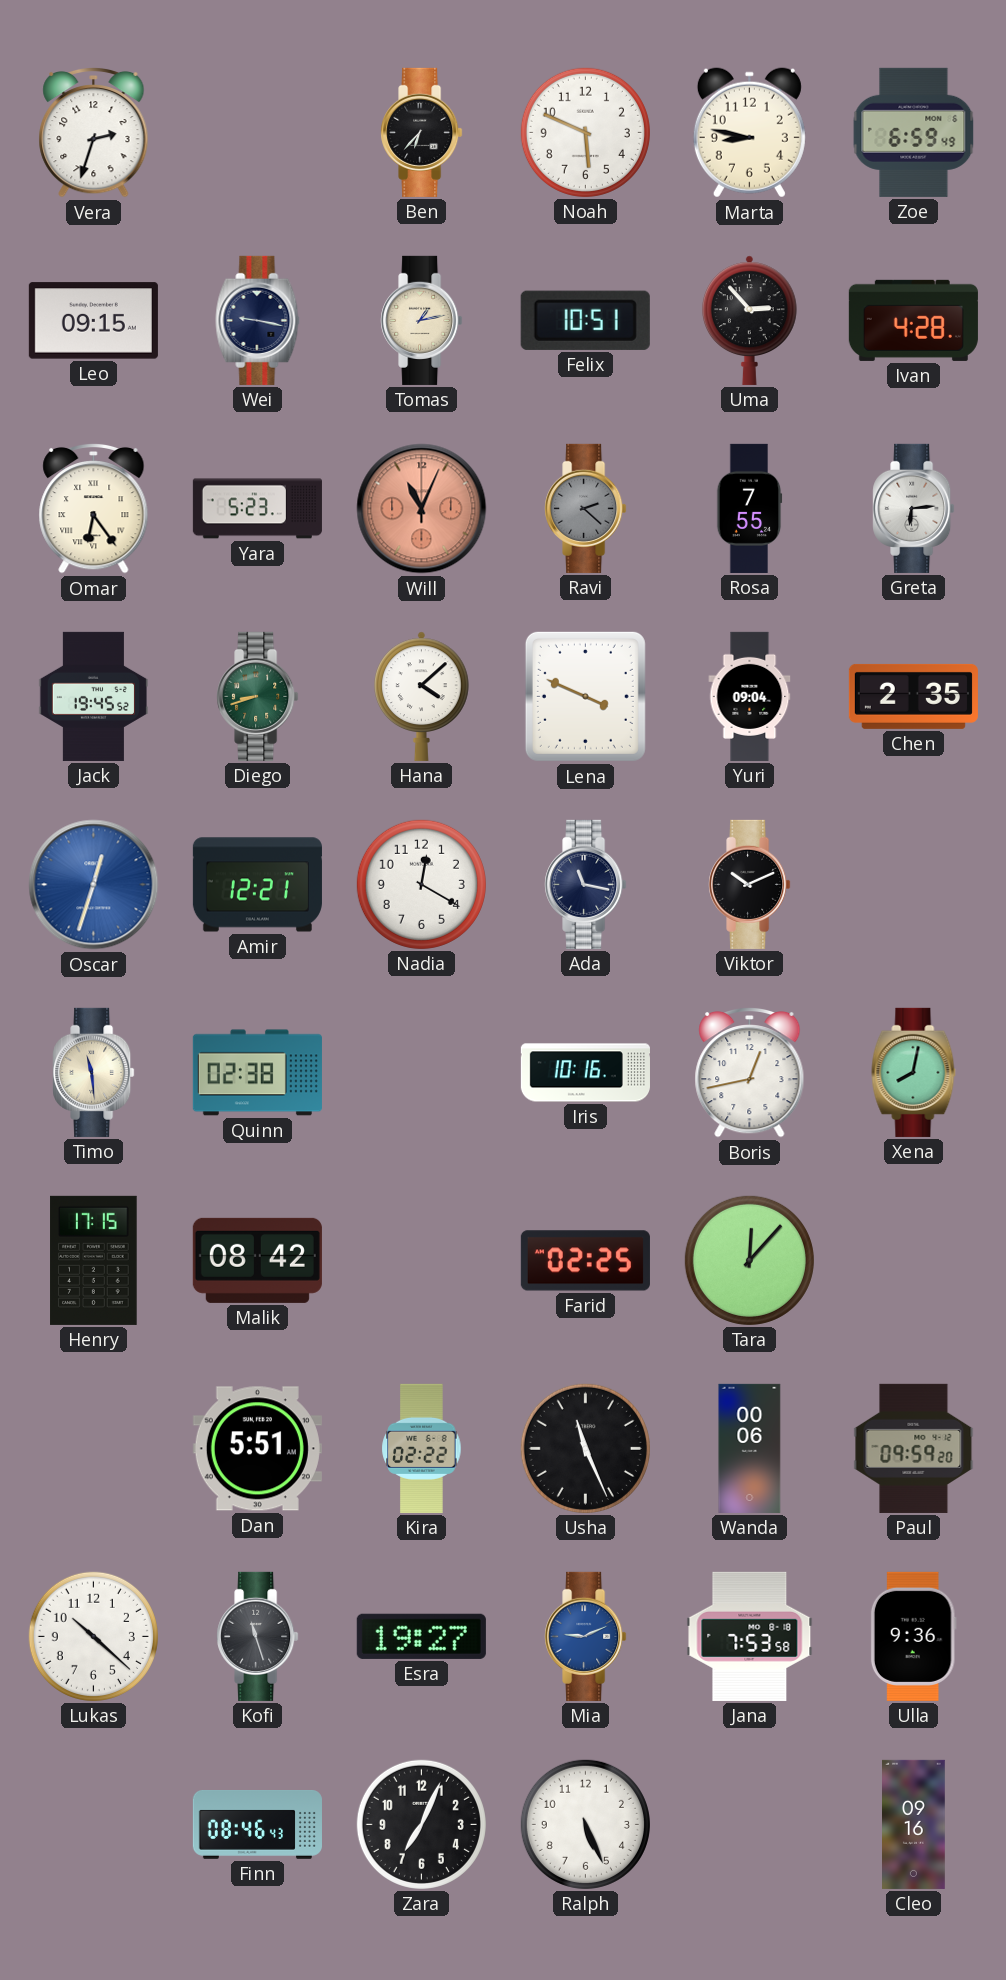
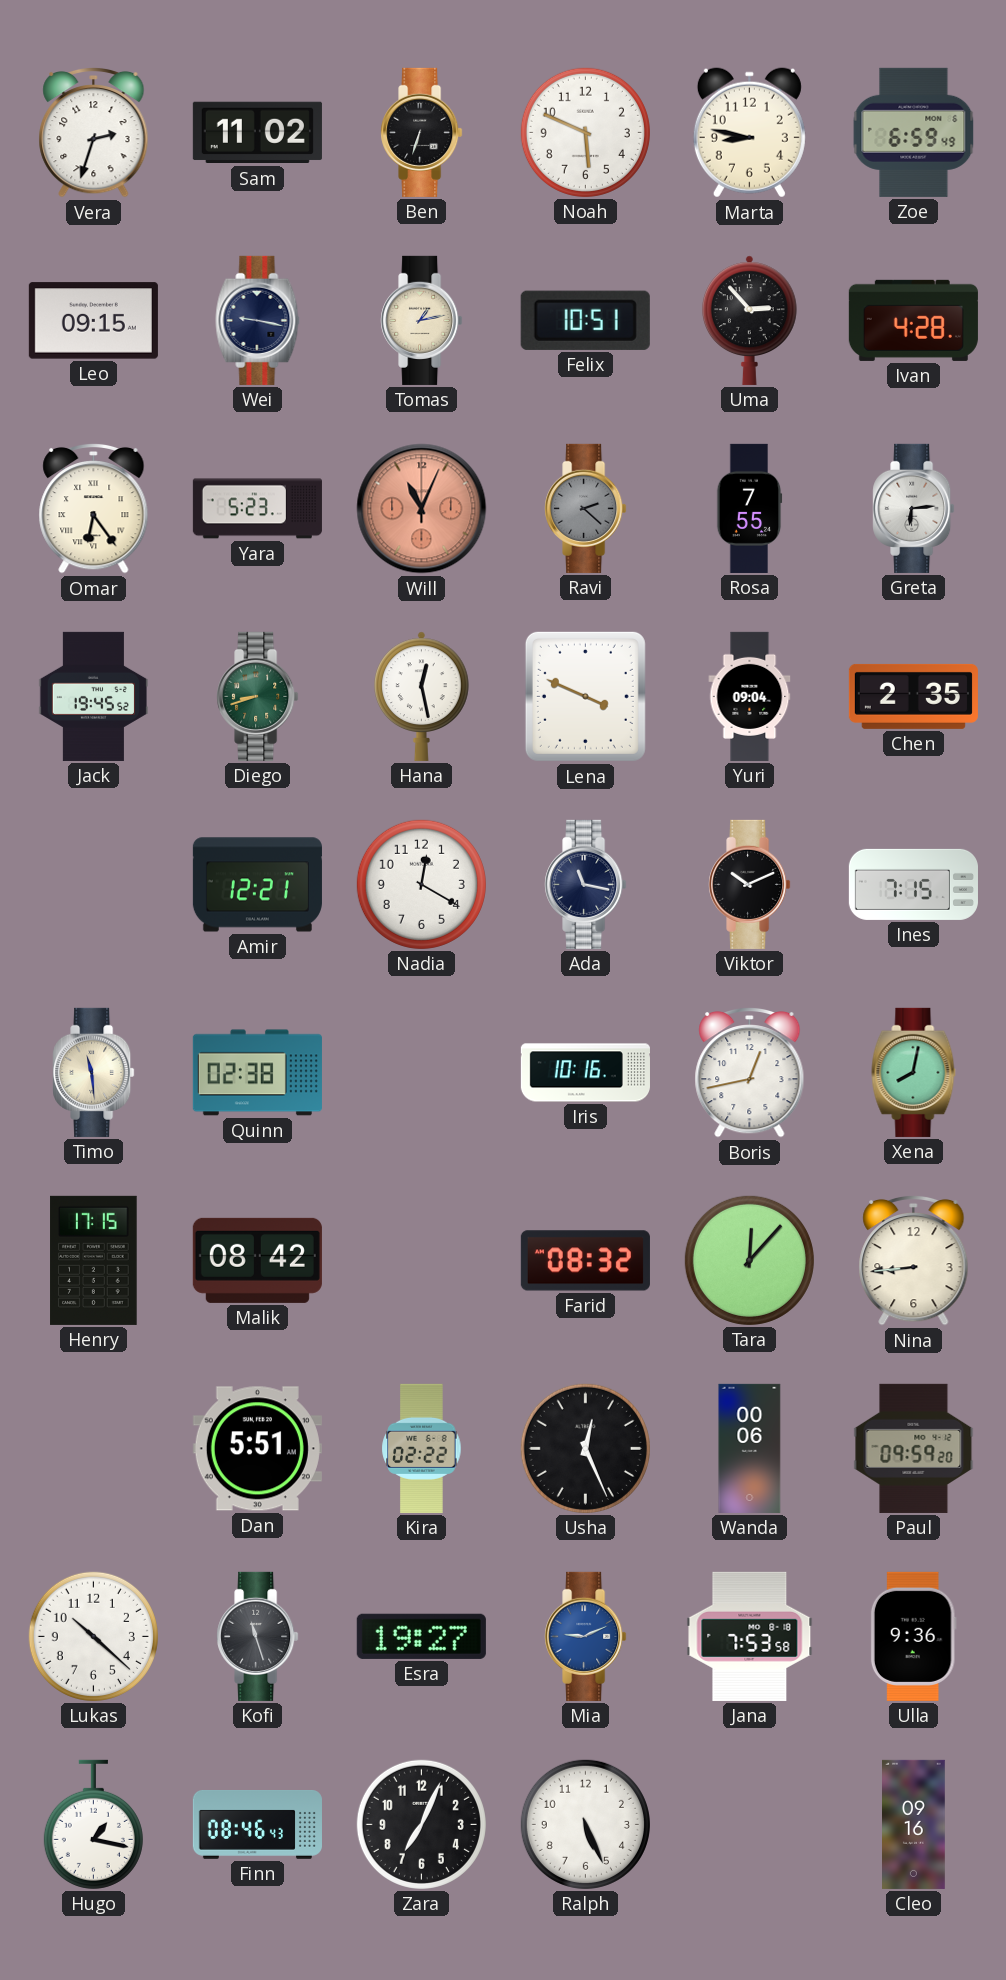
Sam: none -> 11:02 (257, 133)
Ben: 6:37 -> 6:33 (422, 132)
Hana: 4:08 -> 12:28 (422, 696)
Oscar: 12:33 -> none (94, 885)
Ines: none -> 7:15 (913, 884)
Farid: 02:25 -> 08:32 (585, 1261)
Nina: none -> 8:44 (914, 1260)
Usha: 11:26 -> 12:26 (585, 1448)
Hugo: none -> 1:17 (93, 1824)
